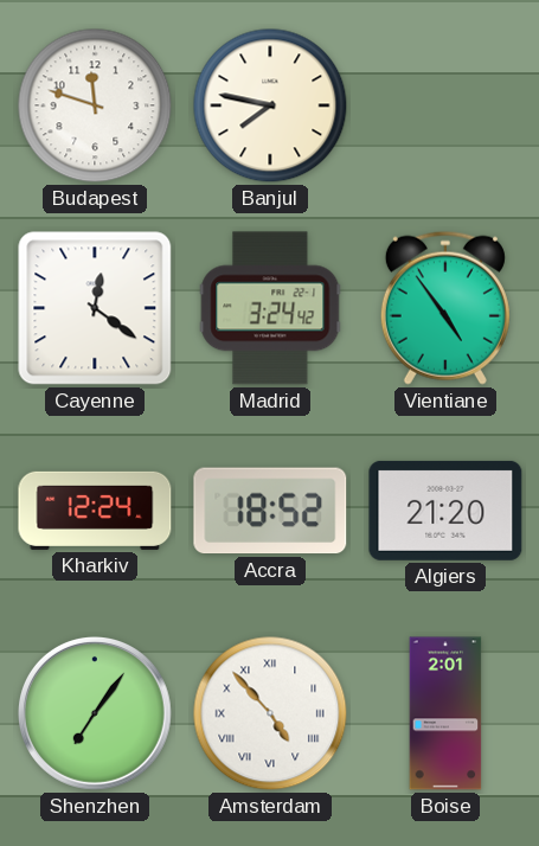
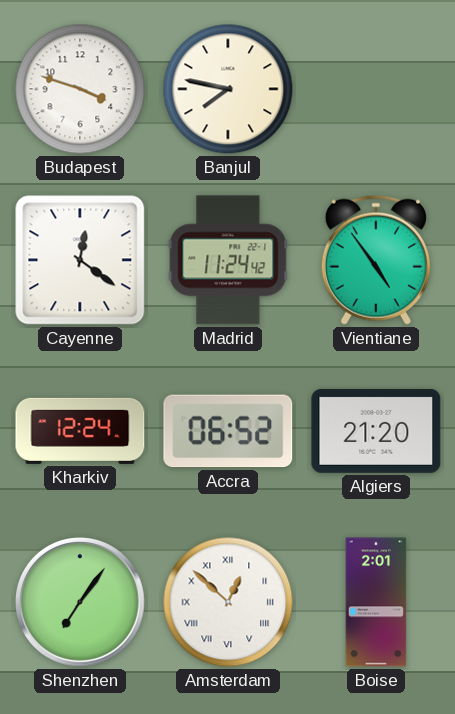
Budapest: 11:48 -> 3:48 (80, 89)
Madrid: 3:24 -> 11:24 (228, 260)
Accra: 18:52 -> 06:52 (228, 431)
Amsterdam: 4:53 -> 12:52 (228, 602)
